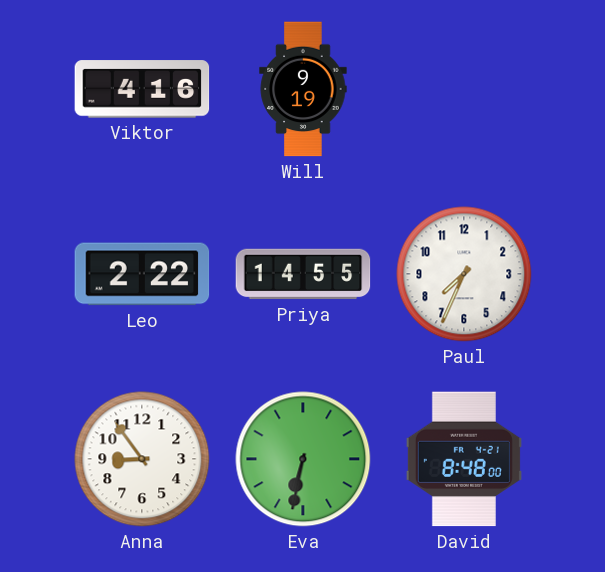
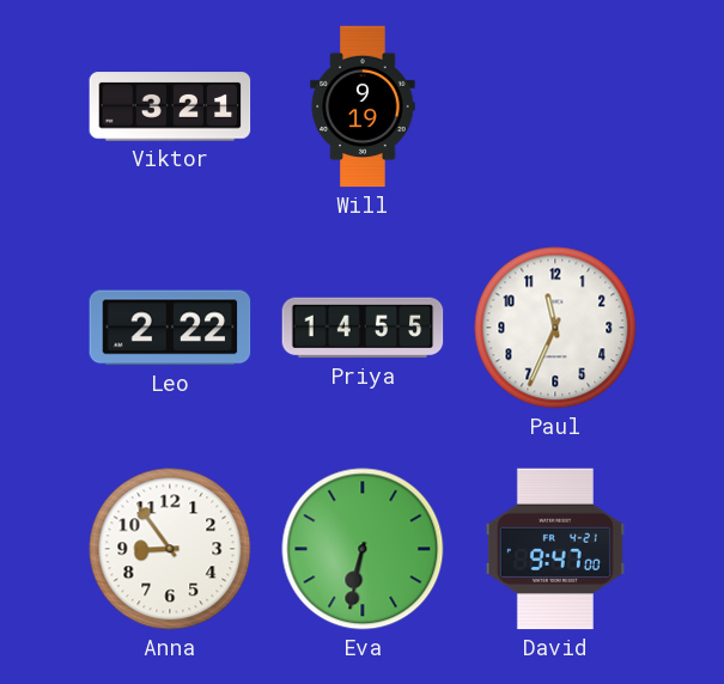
Viktor: 4:16 -> 3:21 (170, 106)
Paul: 7:34 -> 11:34 (555, 328)
David: 8:48 -> 9:47 (555, 549)
